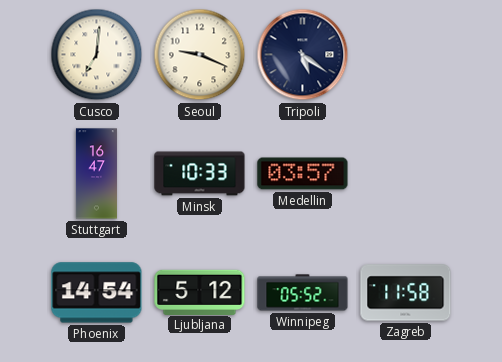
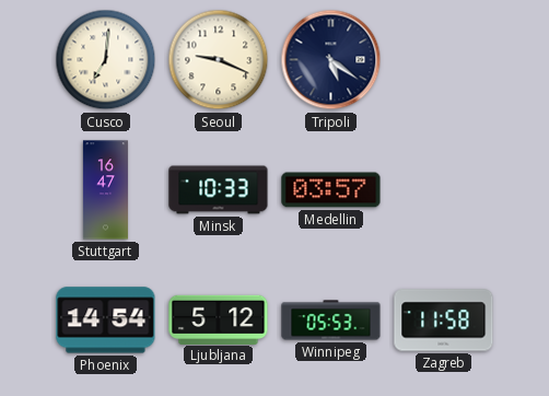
Winnipeg: 05:52 -> 05:53 (331, 321)
